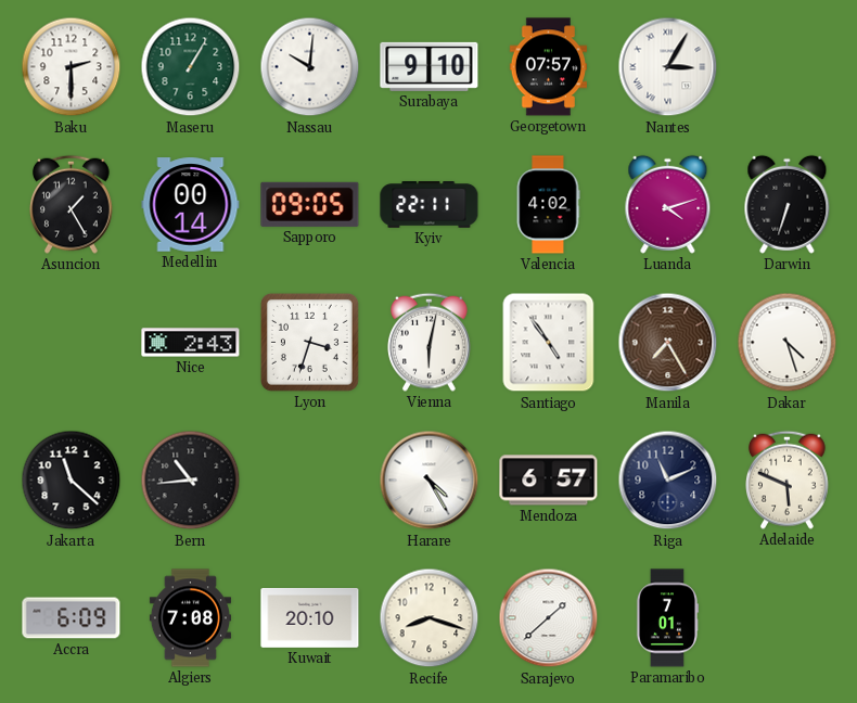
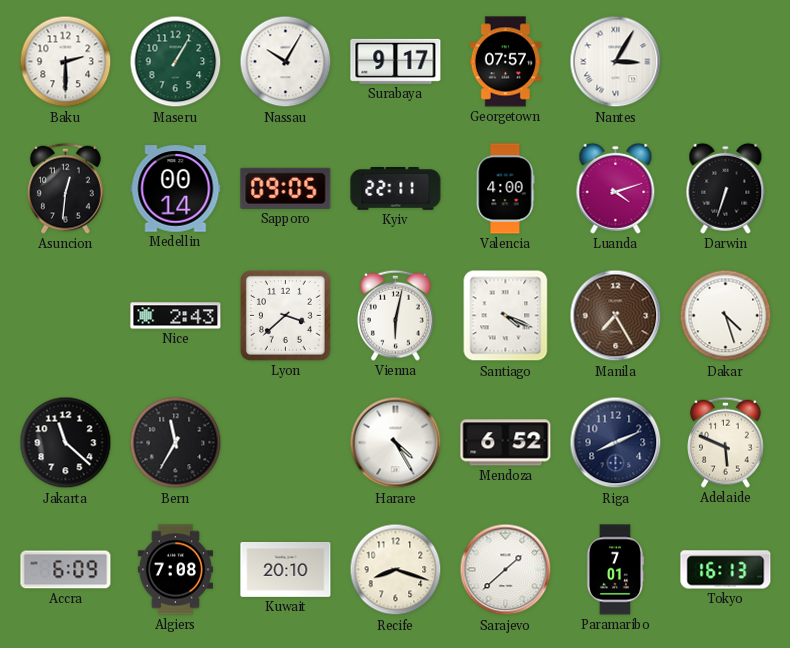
Nassau: 10:01 -> 10:05 (286, 62)
Surabaya: 9:10 -> 9:17 (396, 61)
Asuncion: 1:25 -> 12:31 (66, 188)
Valencia: 4:02 -> 4:00 (505, 189)
Lyon: 3:33 -> 3:38 (285, 315)
Santiago: 4:54 -> 4:19 (506, 316)
Bern: 10:44 -> 11:35 (176, 443)
Mendoza: 6:57 -> 6:52 (506, 443)
Riga: 11:11 -> 8:11 (616, 443)
Tokyo: none -> 16:13 (726, 570)
